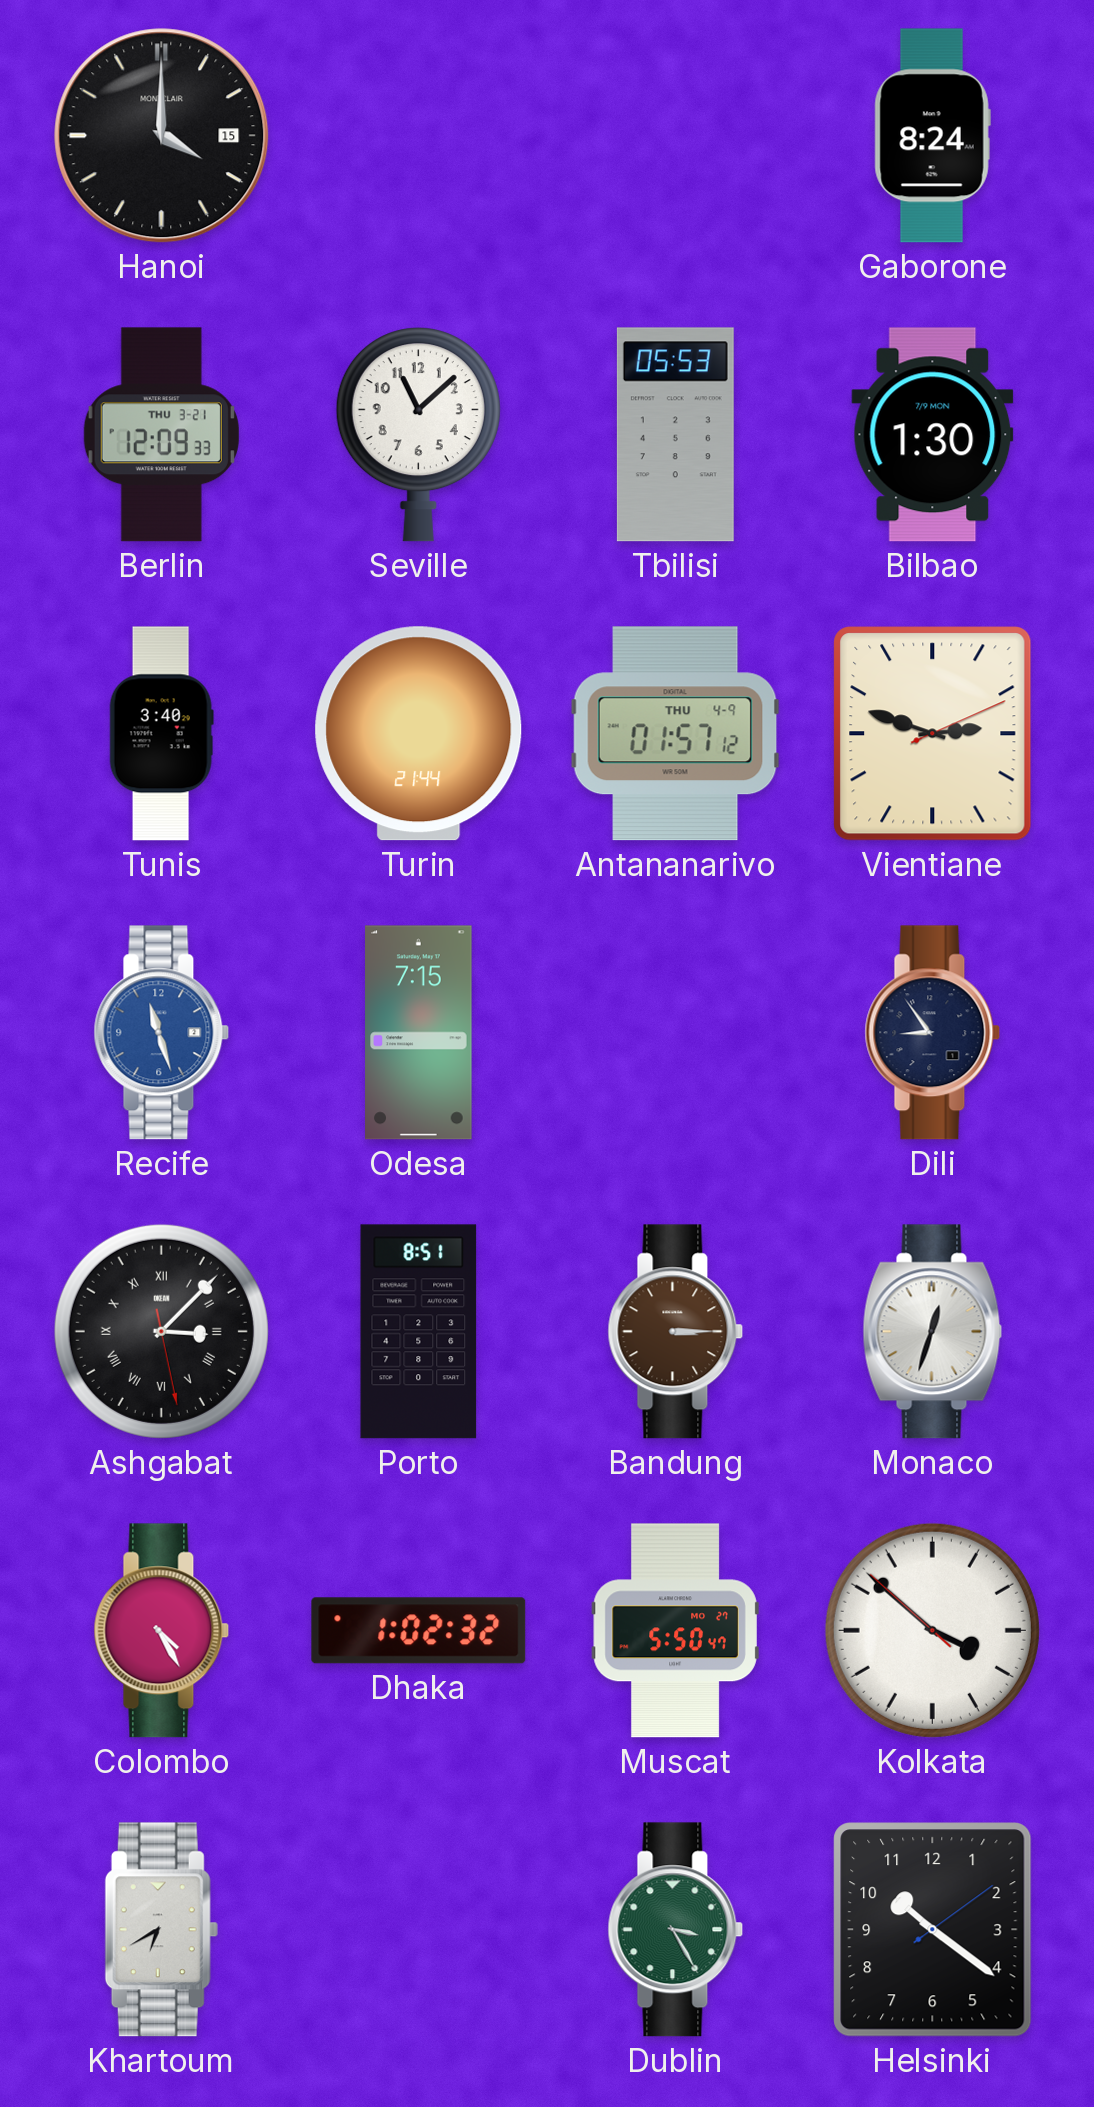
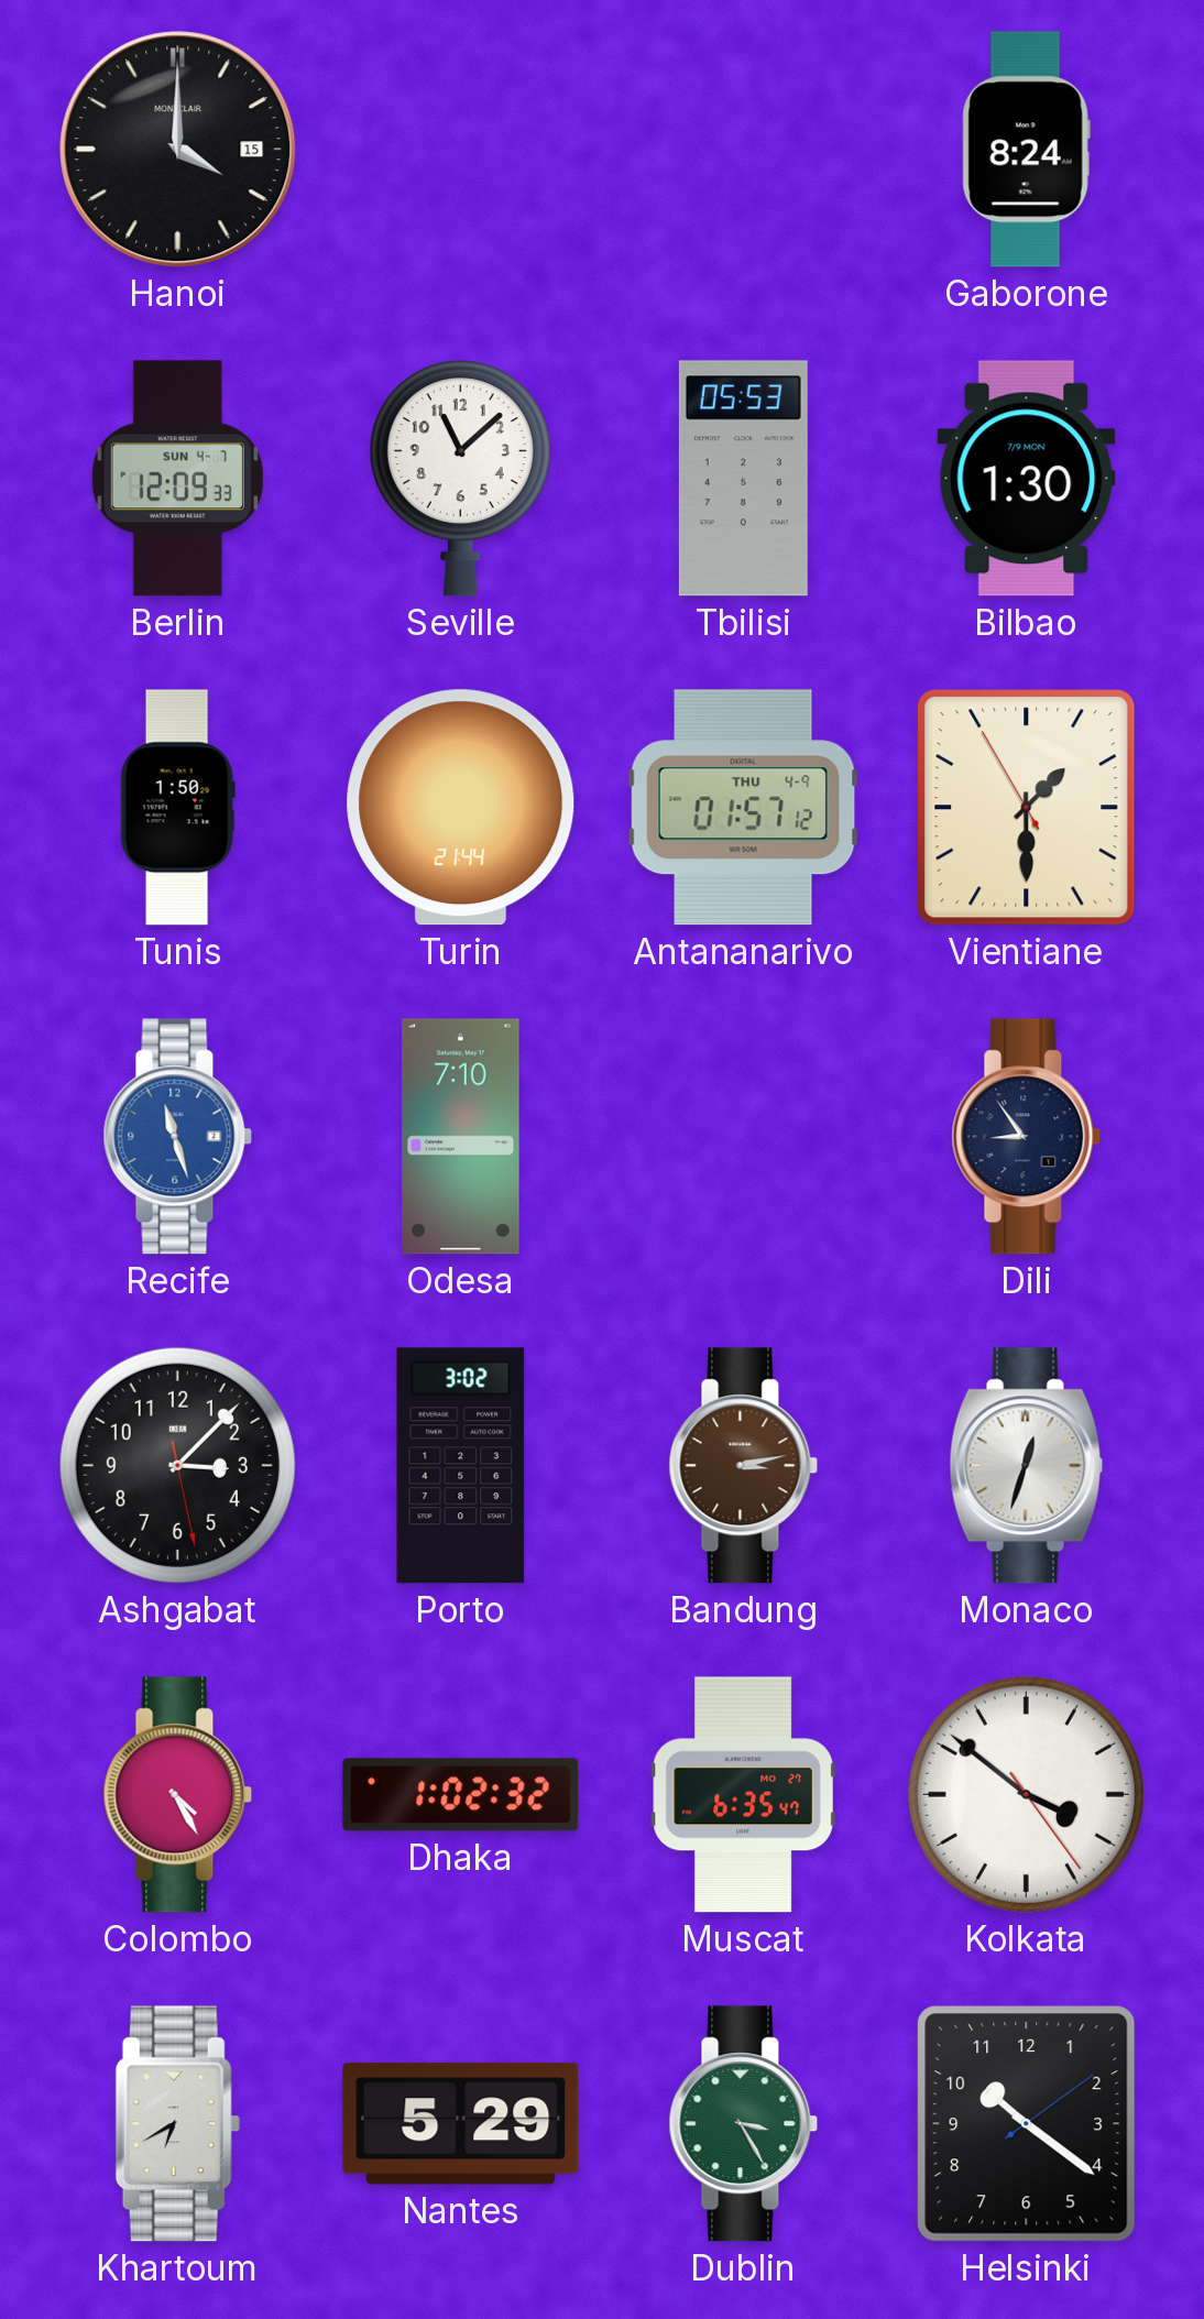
Berlin date: THU 3-21 -> SUN 4-7 (177, 479)
Tunis: 3:40 -> 1:50 (177, 808)
Vientiane: 2:48 -> 1:29 (1027, 808)
Odesa: 7:15 -> 7:10 (461, 1137)
Ashgabat numerals: Roman -> Arabic (177, 1465)
Porto: 8:51 -> 3:02 (461, 1466)
Bandung: 3:15 -> 3:13 (744, 1466)
Muscat: 5:50 -> 6:35 (743, 1795)
Kolkata: 3:51:52 -> 3:51:24 (1026, 1794)
Nantes: none -> 5:29 (461, 2124)
